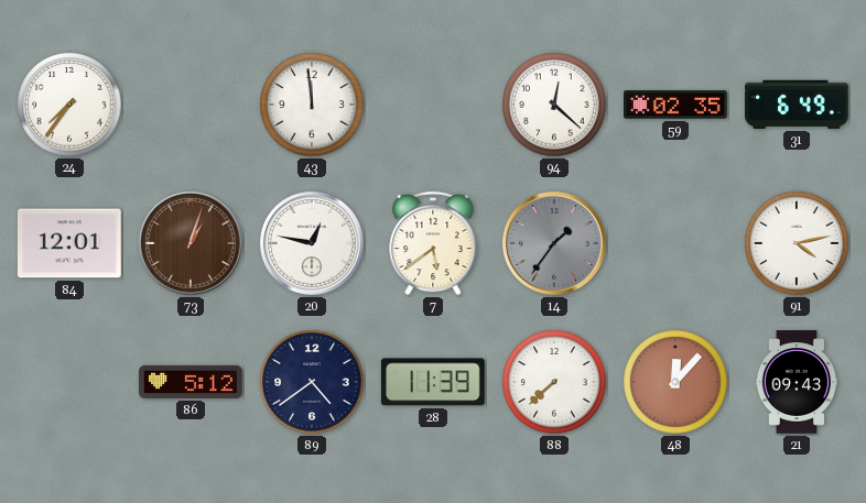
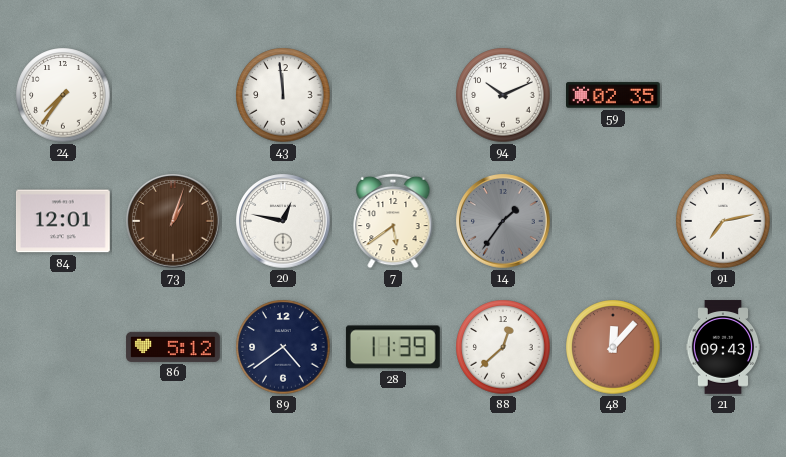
94: 12:22 -> 10:11 (503, 95)
31: 6:49 -> none (798, 105)
91: 4:13 -> 7:13 (723, 221)
88: 7:38 -> 12:38 (503, 347)
